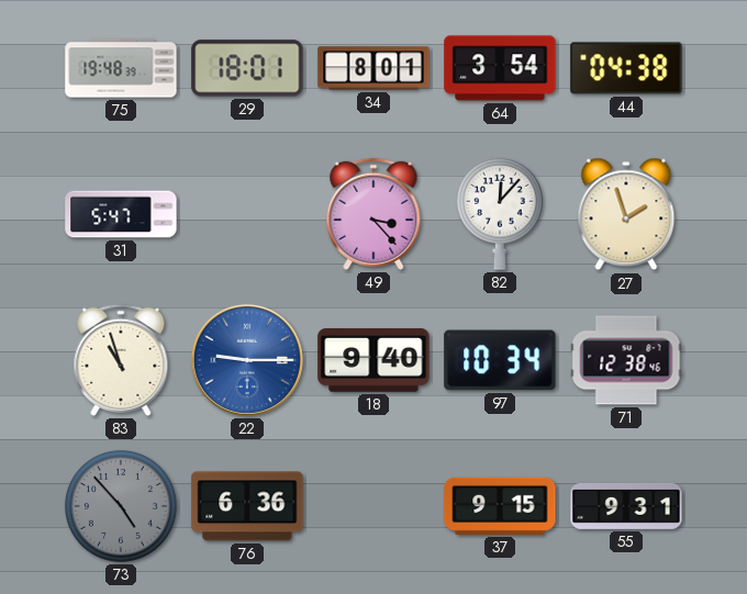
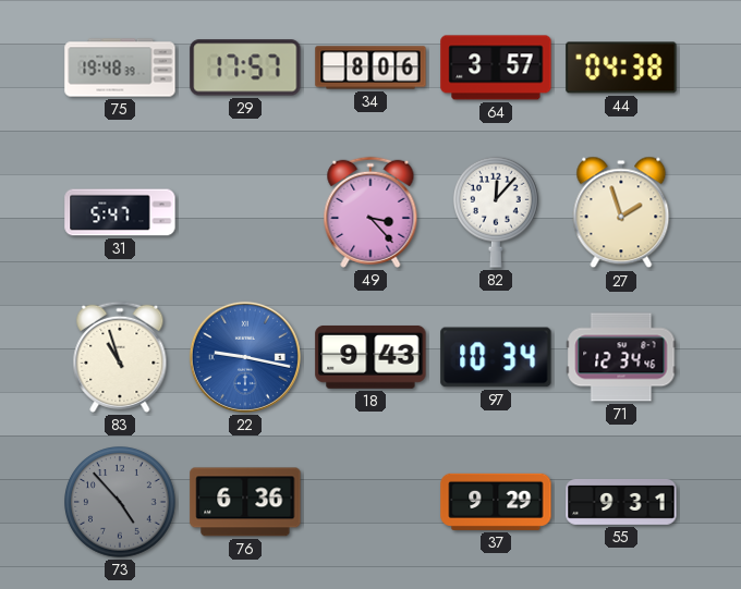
29: 18:01 -> 17:57 (245, 68)
34: 8:01 -> 8:06 (370, 68)
64: 3:54 -> 3:57 (496, 68)
22: 9:15 -> 9:17 (245, 357)
18: 9:40 -> 9:43 (370, 357)
71: 12:38 -> 12:34 (621, 357)
37: 9:15 -> 9:29 (496, 502)
